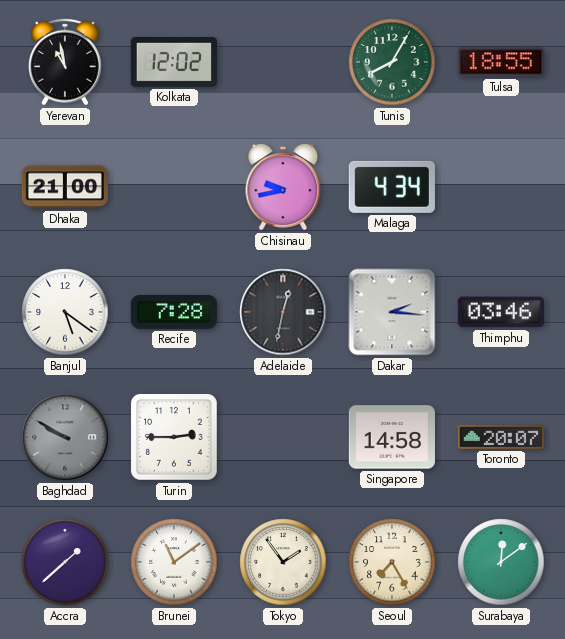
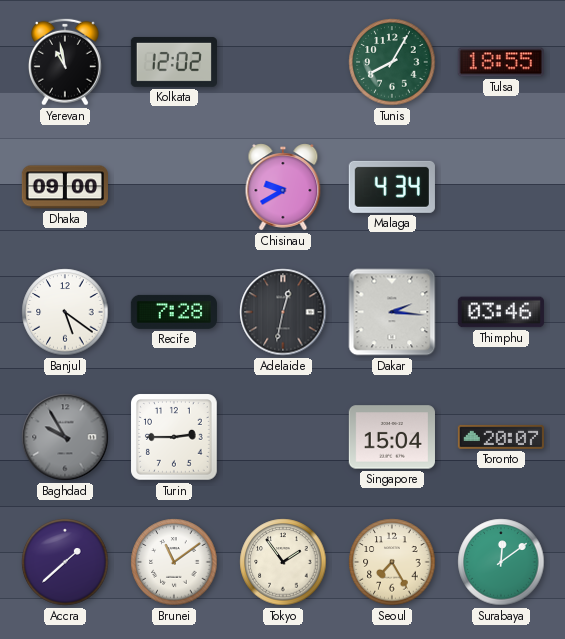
Dhaka: 21:00 -> 09:00 (65, 187)
Chisinau: 9:43 -> 9:40 (283, 187)
Baghdad: 9:50 -> 9:55 (65, 437)
Singapore: 14:58 -> 15:04 (392, 437)
